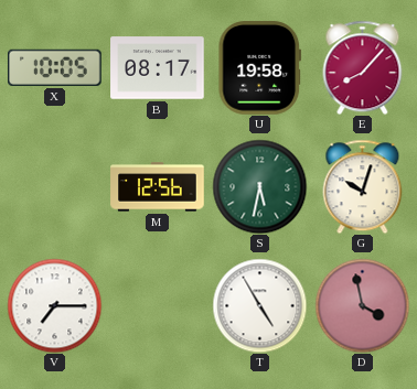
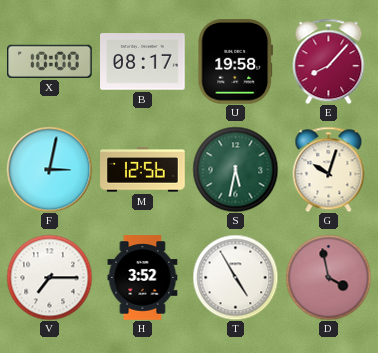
X: 10:05 -> 10:00 (50, 61)
F: none -> 3:02 (49, 169)
H: none -> 3:52 (143, 278)
